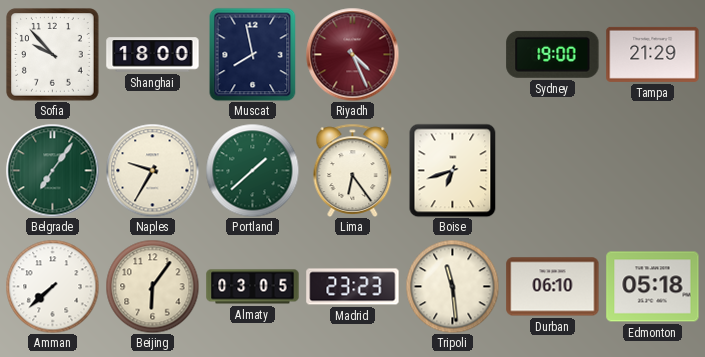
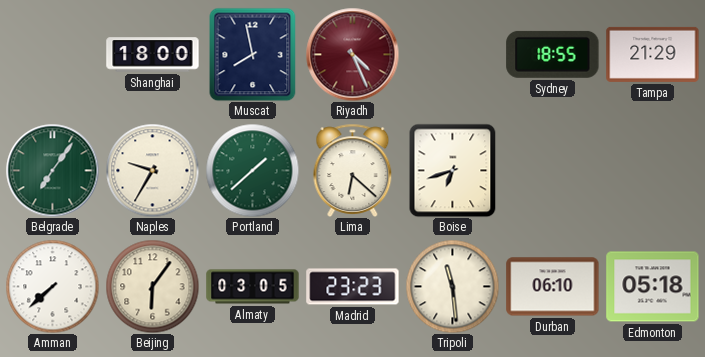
Sofia: 9:53 -> none (53, 55)
Sydney: 19:00 -> 18:55 (553, 54)
Lima: 6:24 -> 6:22 (353, 170)
